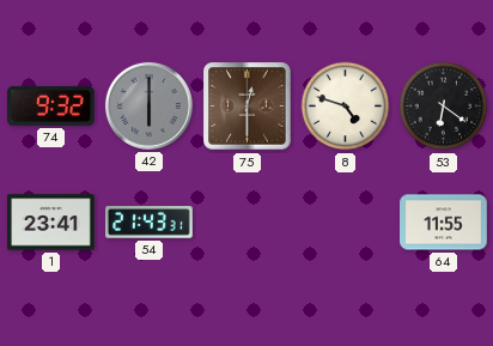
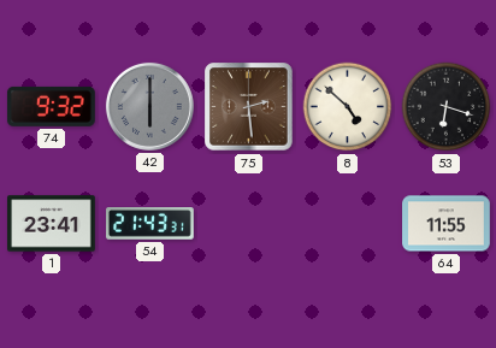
75: 12:30 -> 2:29 (249, 107)
8: 4:48 -> 4:52 (348, 107)
53: 6:21 -> 6:18 (447, 107)
